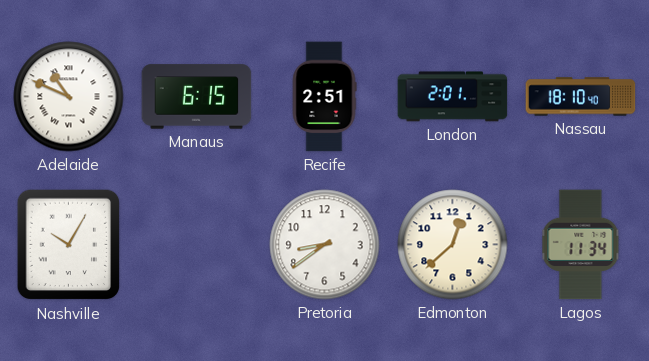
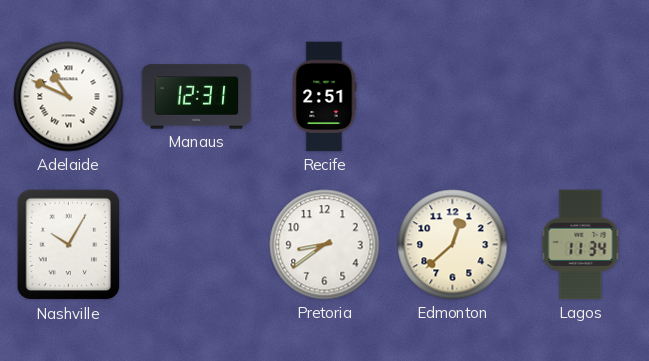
Manaus: 6:15 -> 12:31 (197, 97)
London: 2:01 -> none (453, 97)
Nassau: 18:10 -> none (581, 97)
